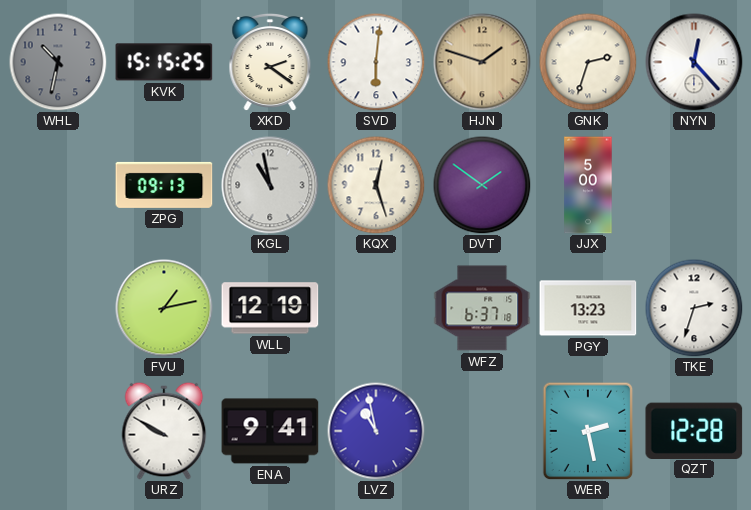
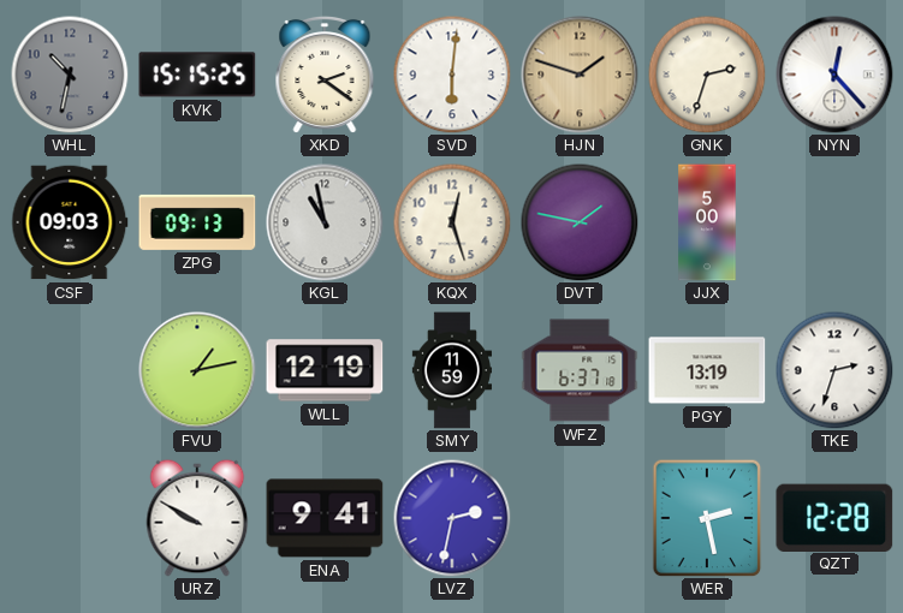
CSF: none -> 09:03 (70, 222)
DVT: 1:51 -> 1:47 (580, 222)
SMY: none -> 11:59 (451, 370)
PGY: 13:23 -> 13:19 (707, 370)
LVZ: 10:58 -> 2:32 (452, 518)
